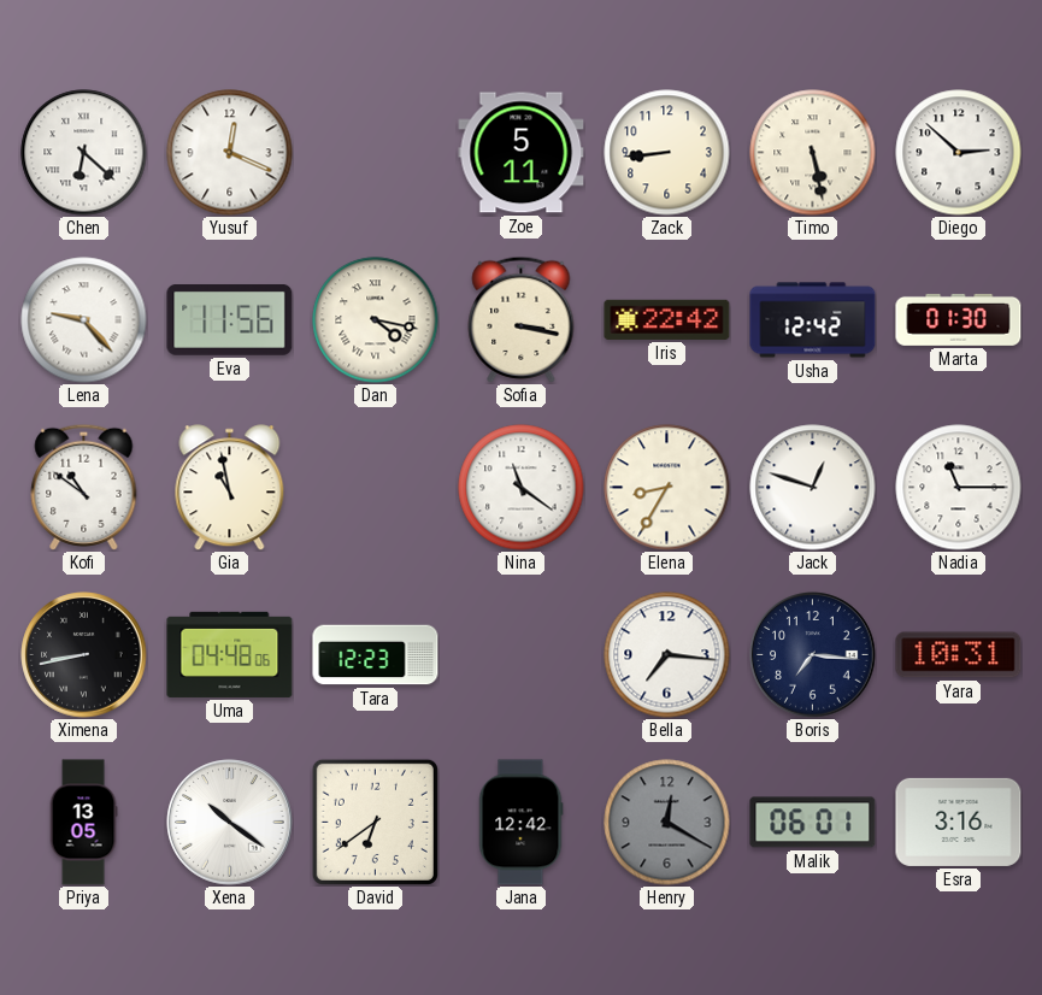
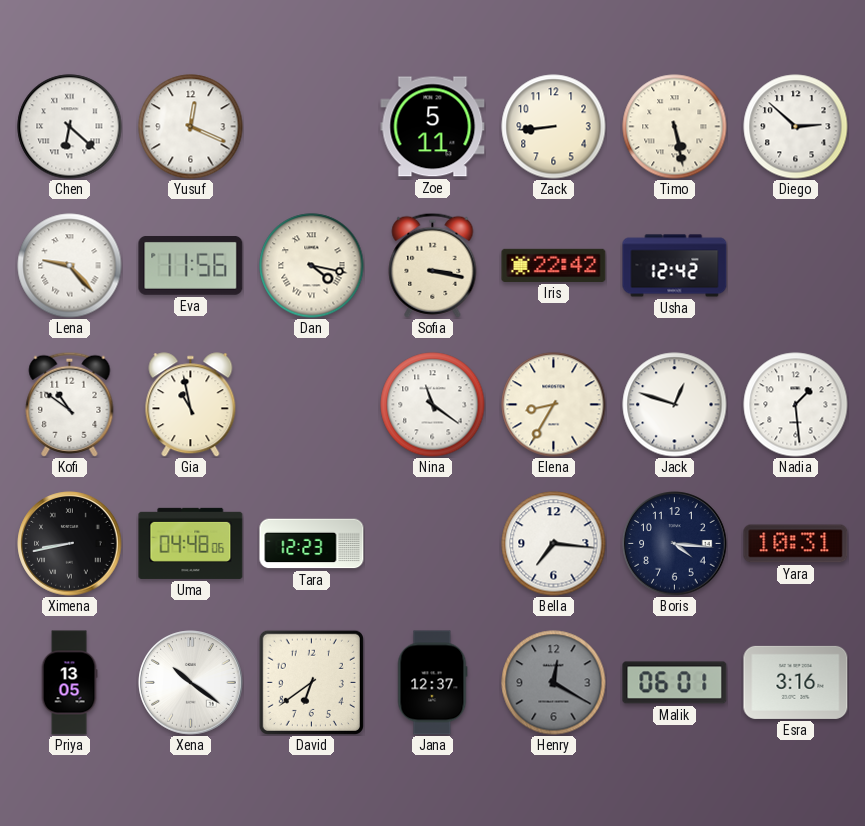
Marta: 01:30 -> none (959, 319)
Nadia: 11:15 -> 1:29 (796, 405)
Boris: 7:16 -> 4:16 (675, 544)
Jana: 12:42 -> 12:37 (432, 683)
